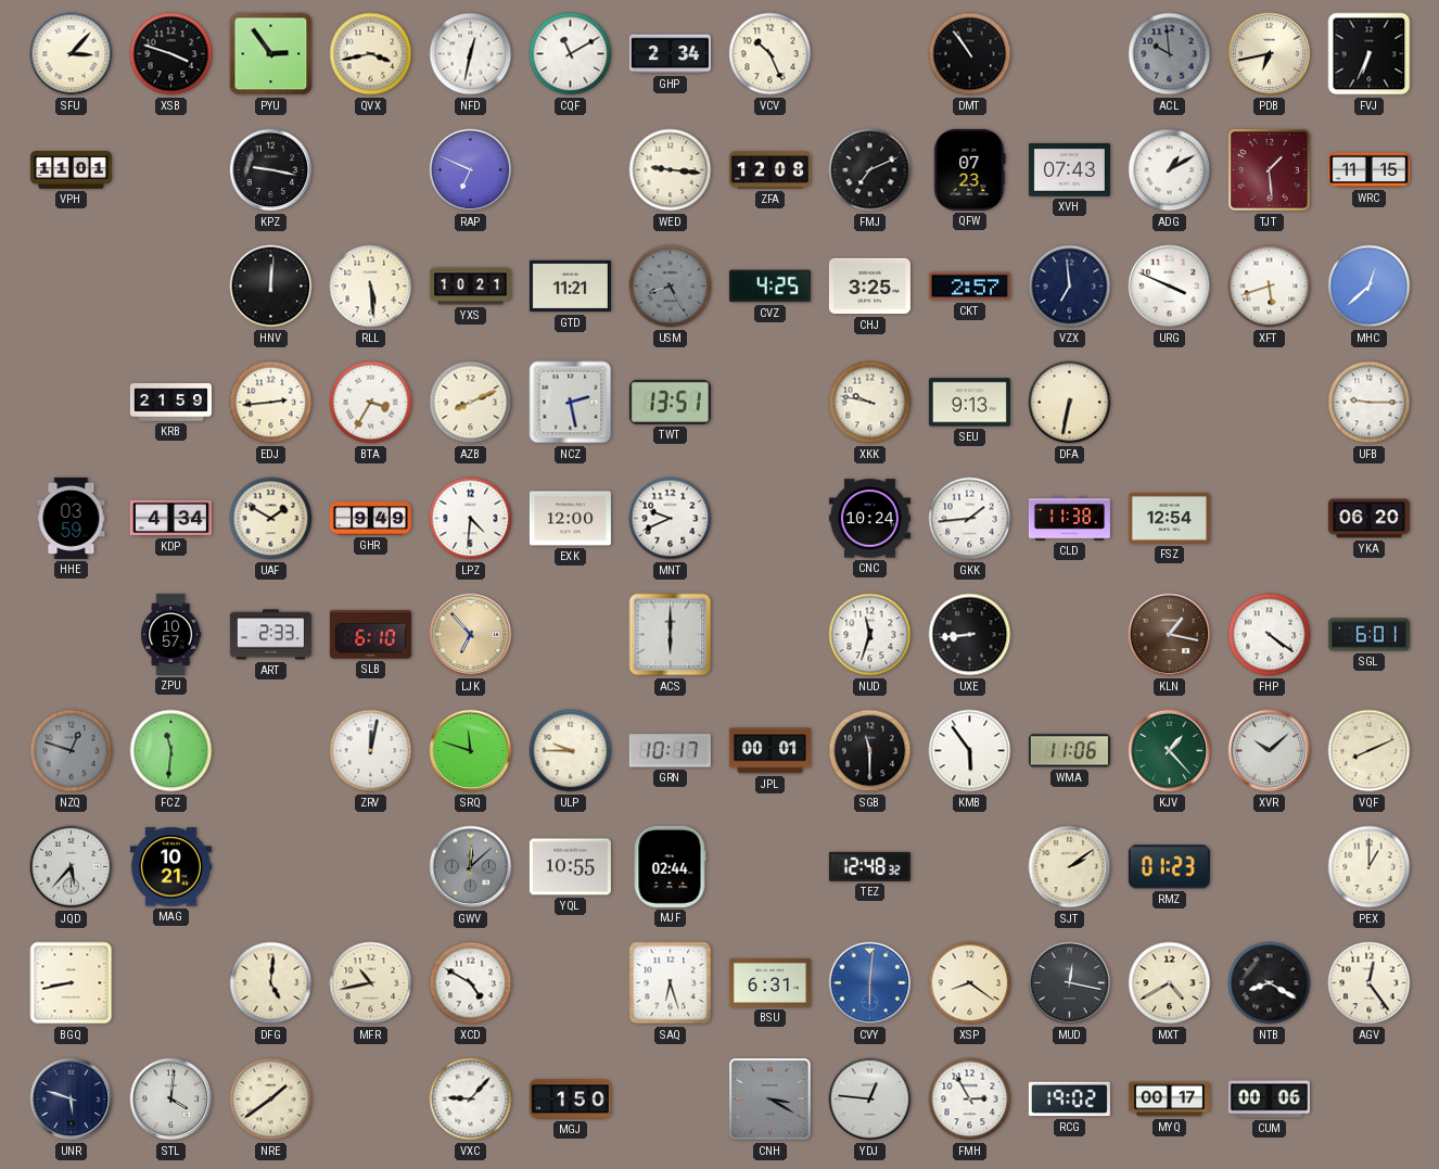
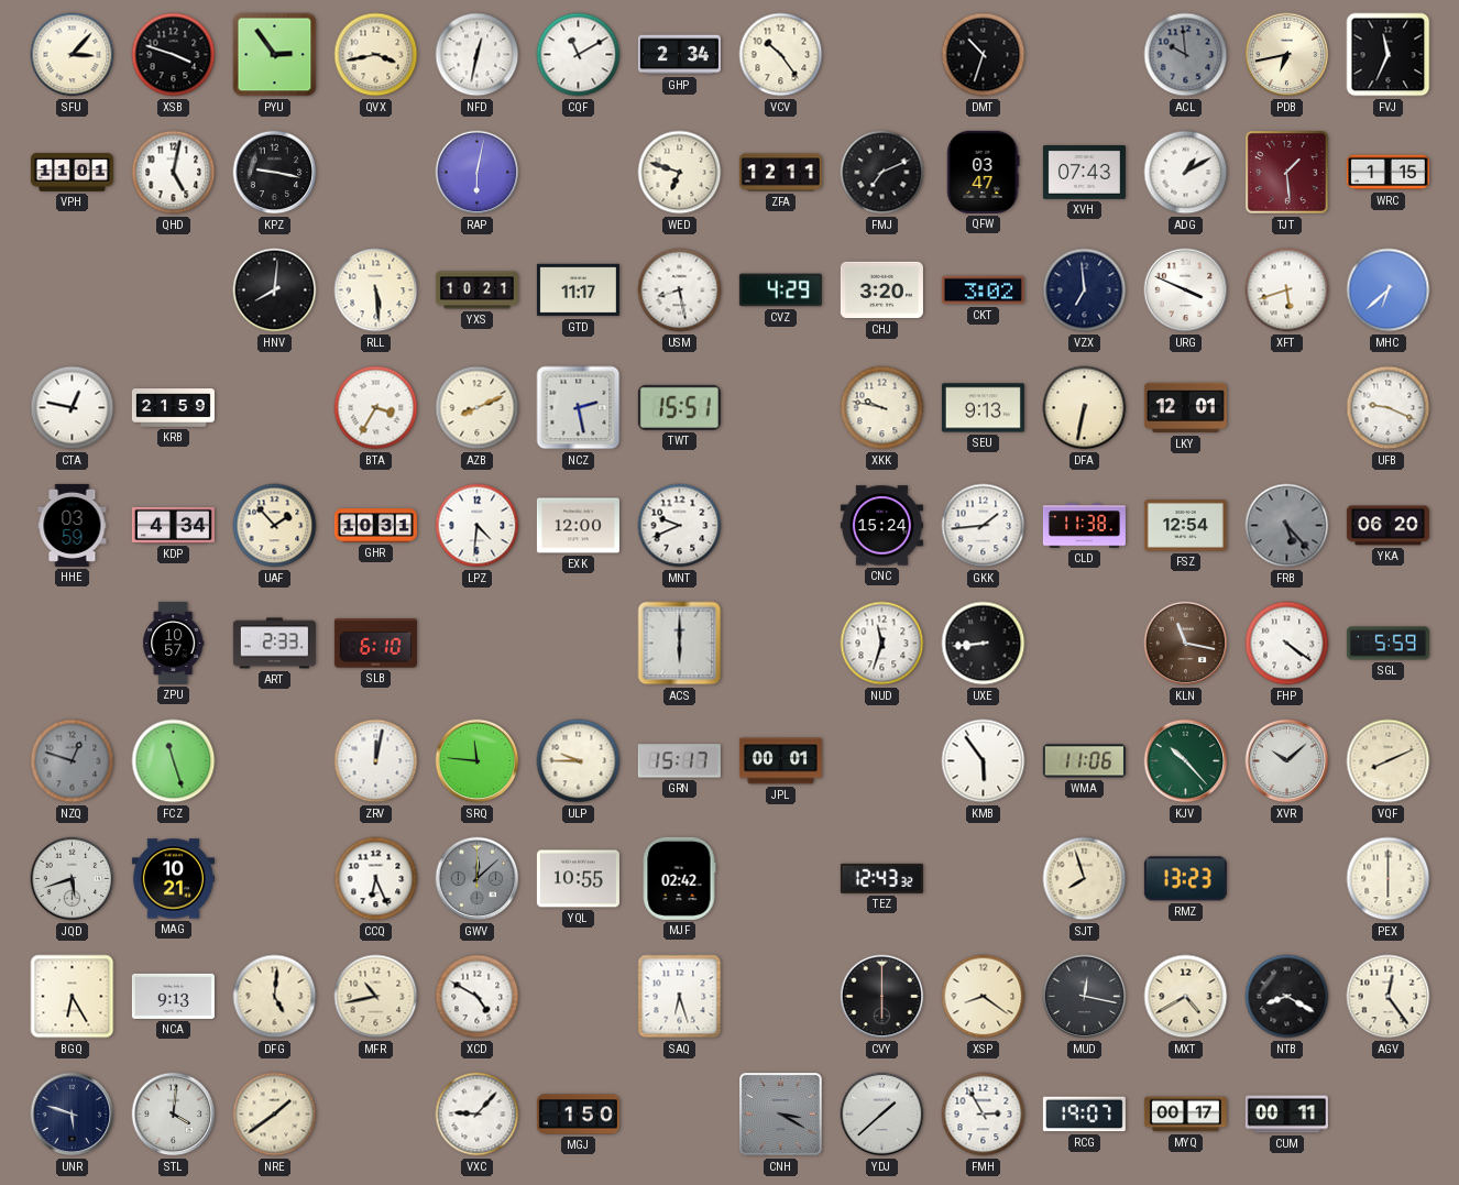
VCV: 10:26 -> 10:24 (781, 55)
DMT: 10:54 -> 10:33 (984, 55)
FVJ: 6:34 -> 11:34 (1389, 55)
QHD: none -> 5:02 (174, 173)
RAP: 6:49 -> 6:02 (478, 173)
WED: 9:16 -> 6:48 (680, 173)
ZFA: 12:08 -> 12:11 (780, 173)
QFW: 07:23 -> 03:47 (984, 172)
WRC: 11:15 -> 1:15 (1387, 173)
HNV: 12:01 -> 8:01 (275, 290)
GTD: 11:21 -> 11:17 (578, 290)
USM: 8:25 -> 8:28 (680, 290)
USM dial: grey -> white (680, 290)
CVZ: 4:25 -> 4:29 (780, 290)
CHJ: 3:25 -> 3:20 (881, 290)
CKT: 2:57 -> 3:02 (983, 290)
MHC: 12:38 -> 6:38 (1389, 290)
CTA: none -> 12:47 (73, 408)
EDJ: 2:44 -> none (271, 403)
TWT: 13:51 -> 15:51 (679, 407)
LKY: none -> 12:01 (1185, 408)
UFB: 9:15 -> 9:19 (1389, 408)
UAF: 1:50 -> 1:53 (275, 526)
GHR: 9:49 -> 10:31 (375, 526)
CNC: 10:24 -> 15:24 (881, 526)
FRB: none -> 5:23 (1287, 526)
LJK: 6:53 -> none (471, 635)
KLN: 1:17 -> 11:17 (1186, 644)
SGL: 6:01 -> 5:59 (1387, 644)
FCZ: 11:31 -> 11:27 (174, 761)
SRQ: 11:48 -> 11:46 (478, 761)
GRN: 10:17 -> 15:17 (679, 761)
SGB: 11:30 -> none (870, 751)
KJV: 1:23 -> 10:23 (1186, 761)
JQD: 5:37 -> 5:42 (73, 879)
CCQ: none -> 6:26 (376, 879)
MJF: 02:44 -> 02:42 (679, 878)
TEZ: 12:48 -> 12:43 (881, 878)
SJT: 2:09 -> 7:57 (1085, 879)
RMZ: 01:23 -> 13:23 (1185, 879)
PEX: 1:00 -> 6:00 (1389, 879)
BGQ: 8:43 -> 6:25 (73, 997)
NCA: none -> 9:13 (173, 996)
BSU: 6:31 -> none (769, 982)
CVY: 6:01 -> 6:00 (882, 997)
CVY dial: blue -> black (882, 997)
YDJ: 12:46 -> 1:38 (882, 1115)
RCG: 19:02 -> 19:07 (1084, 1115)
CUM: 00:06 -> 00:11 (1286, 1115)
